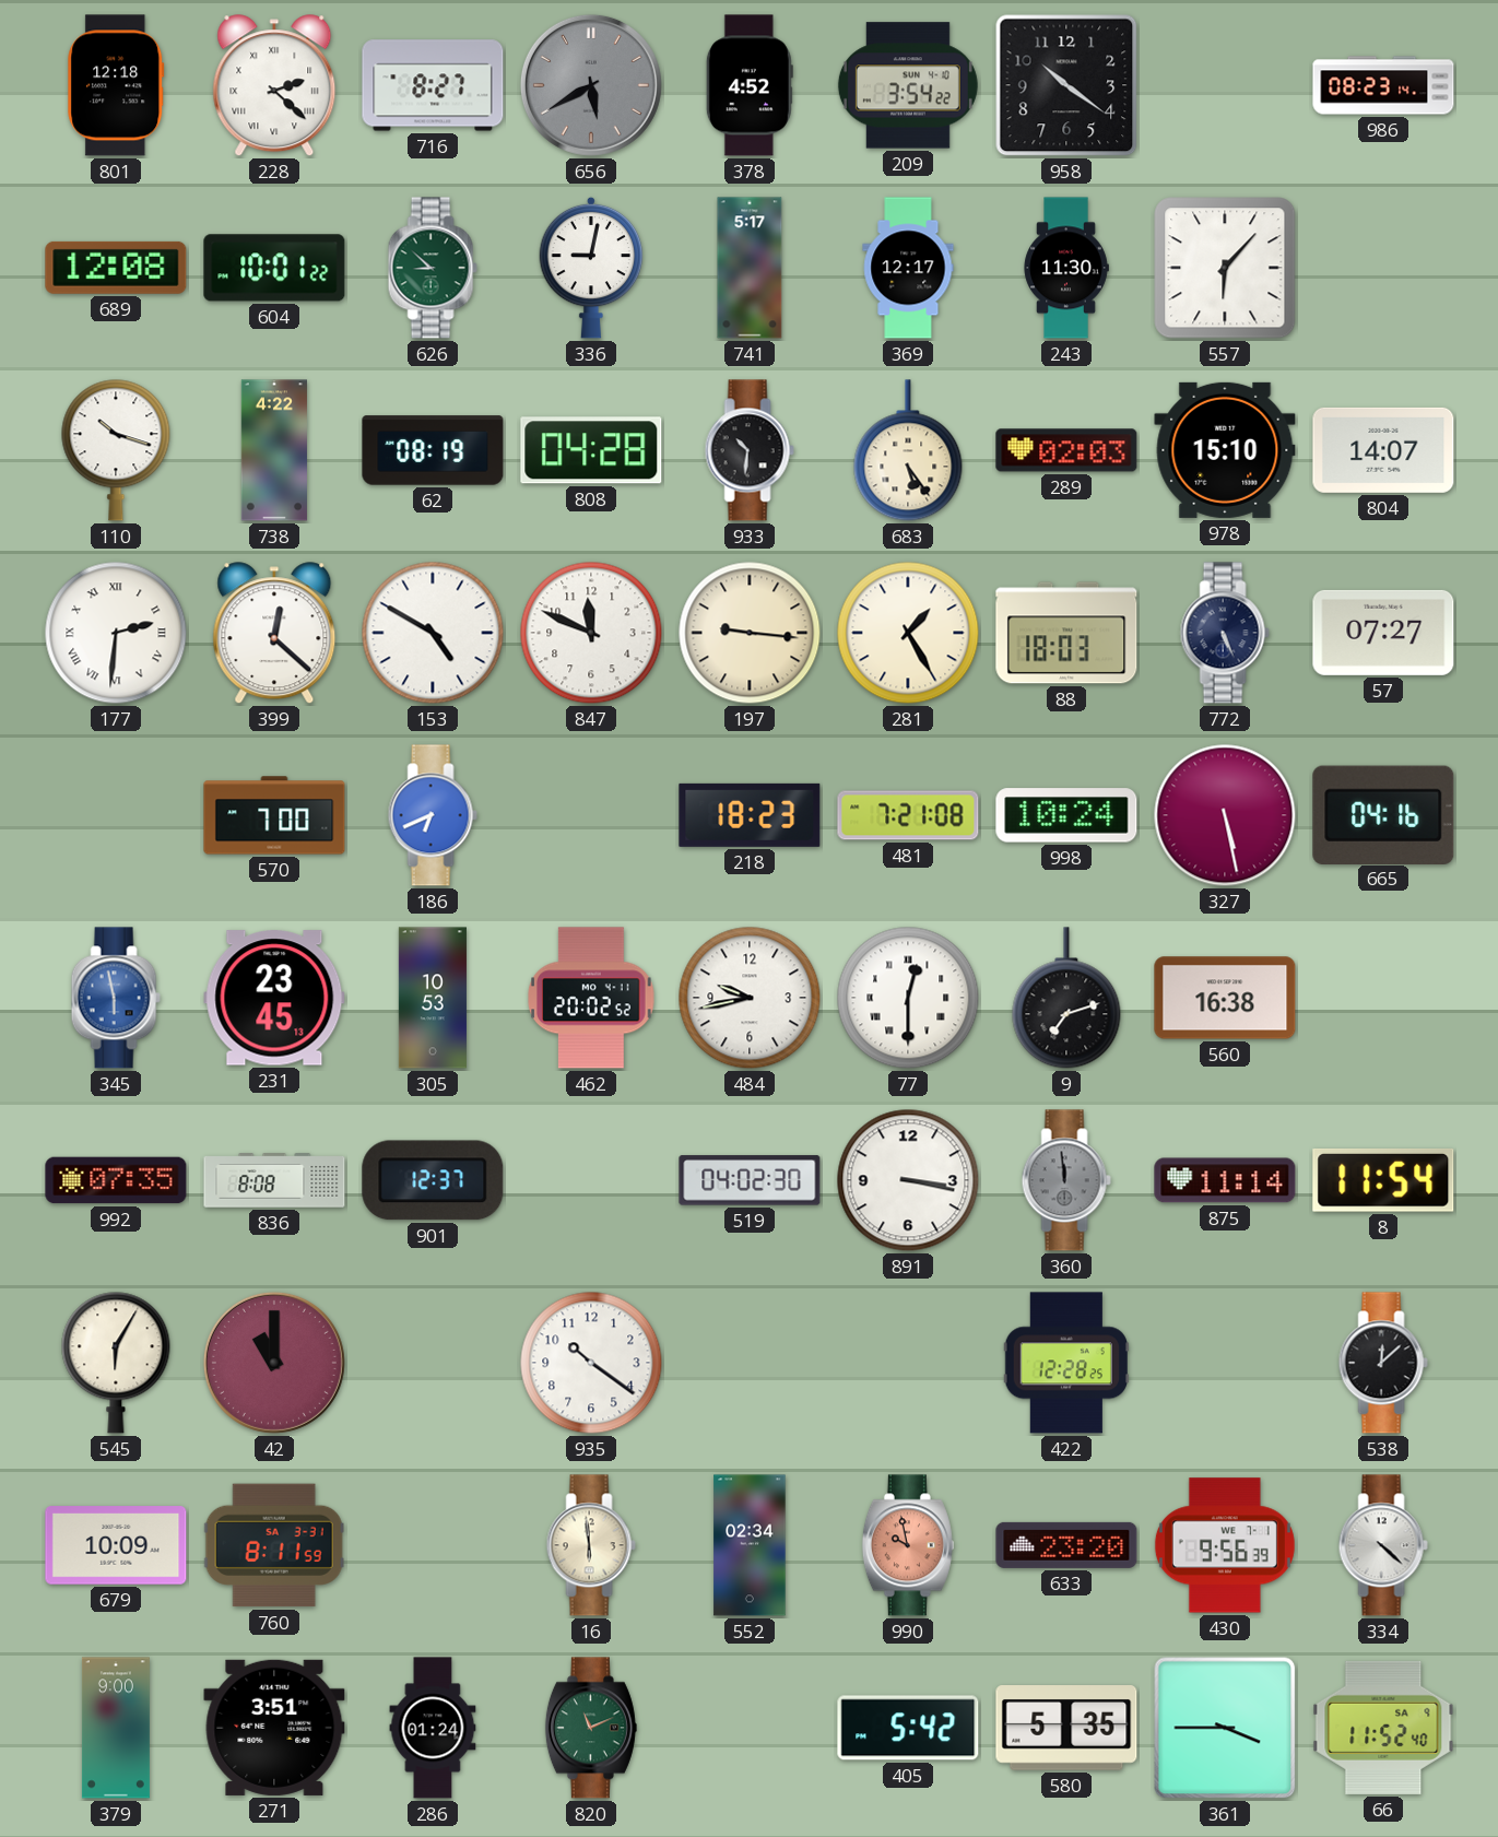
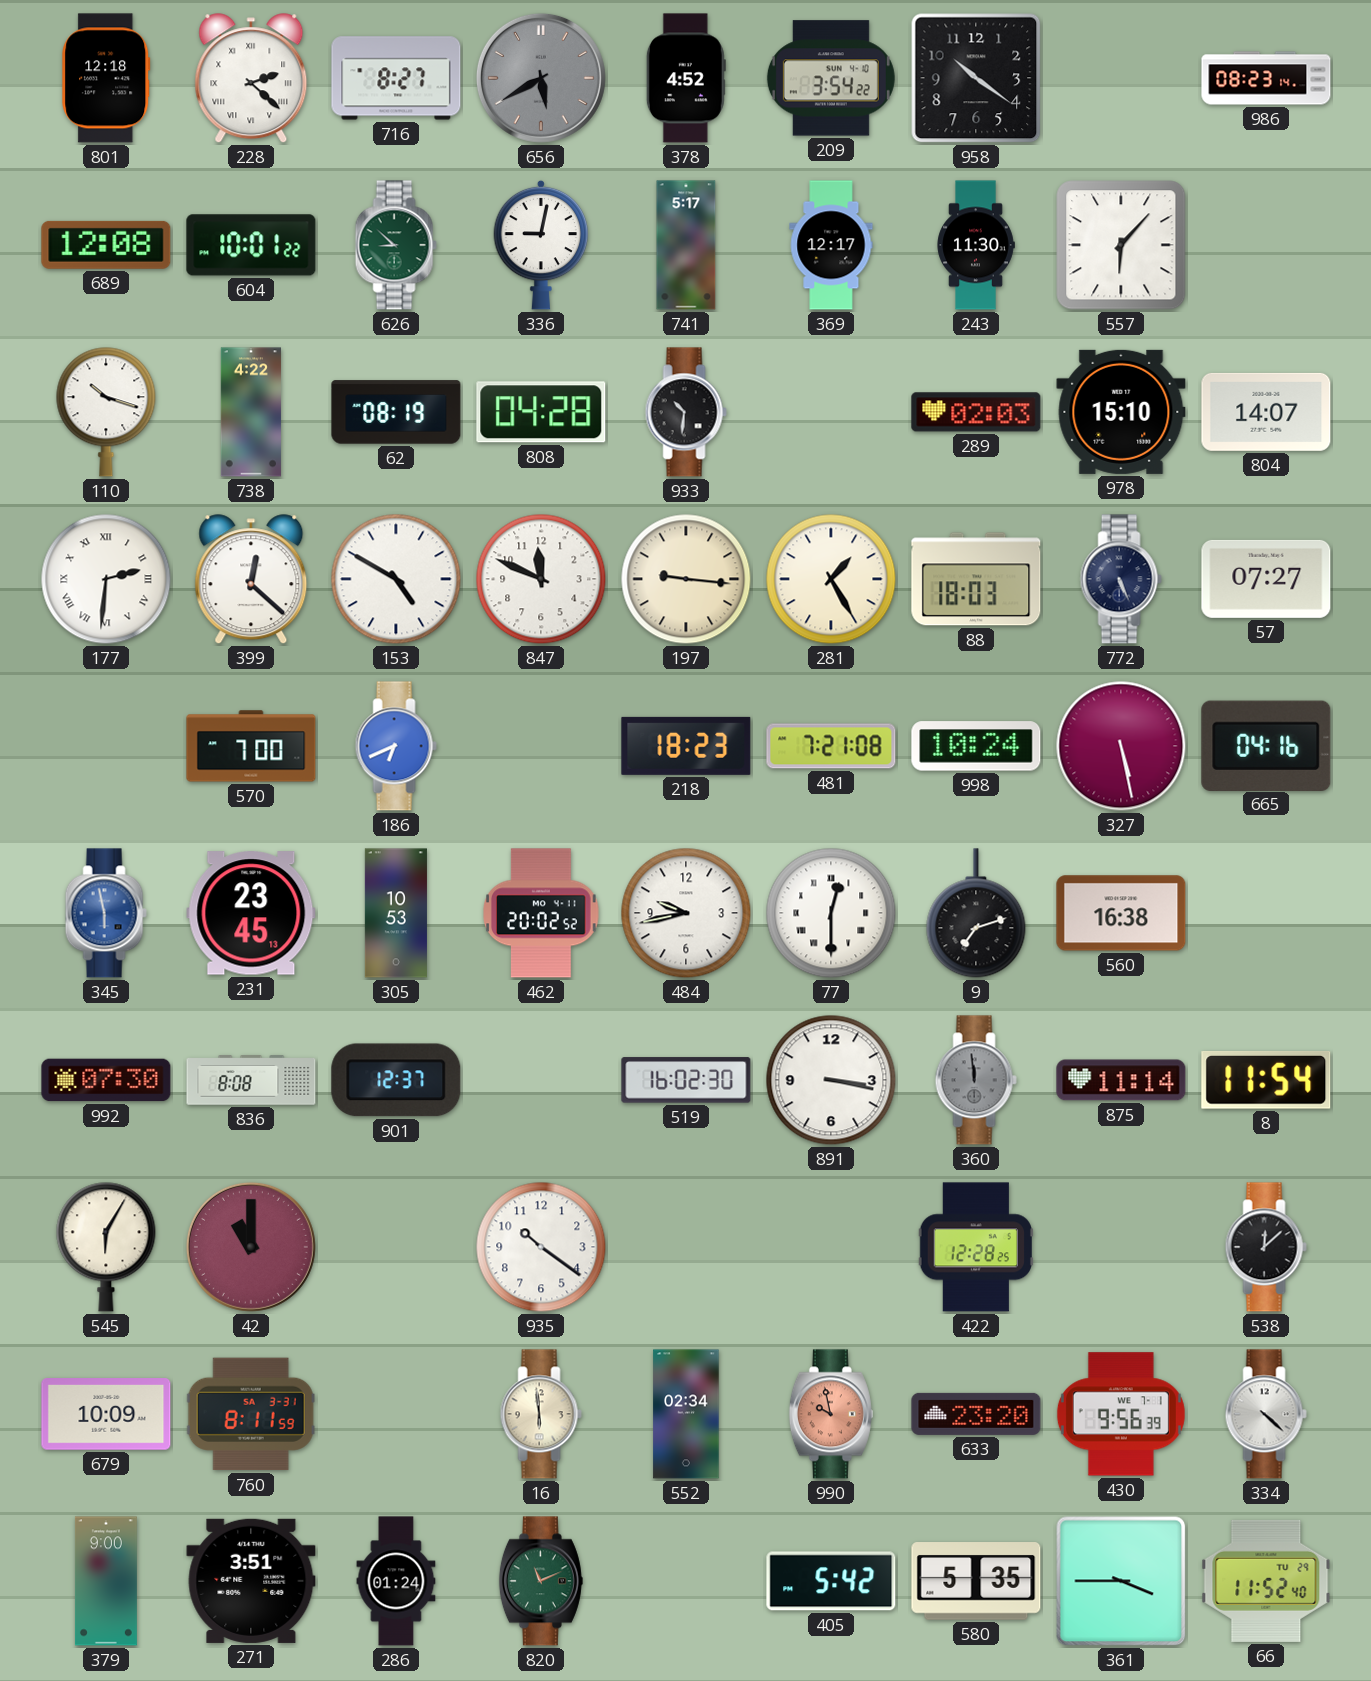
683: 5:24 -> none (908, 450)
992: 07:35 -> 07:30 (106, 1080)
519: 04:02 -> 16:02 (686, 1080)
66 date: SA 9 -> TU 29 (1266, 1581)
